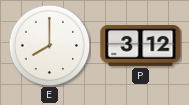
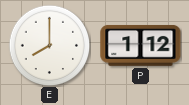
P: 3:12 -> 1:12 (141, 45)
